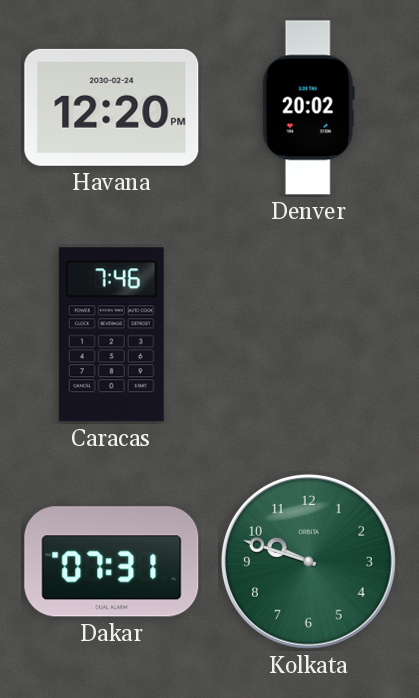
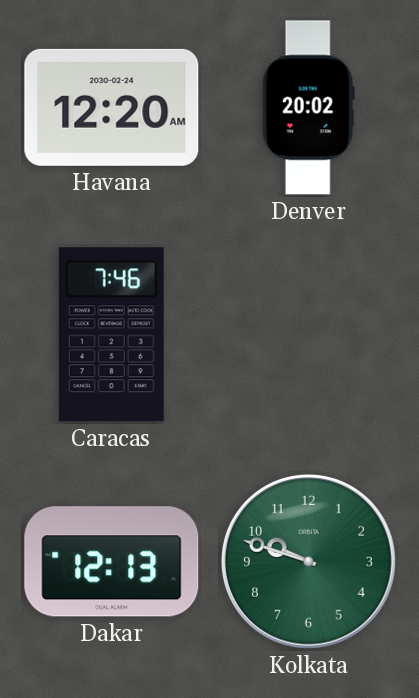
Havana: 12:20 PM -> 12:20 AM (112, 107)
Dakar: 07:31 -> 12:13 (112, 562)
